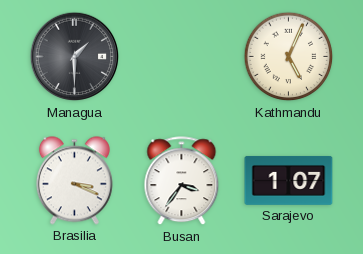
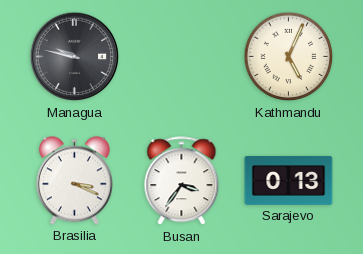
Managua: 1:30 -> 9:47 (75, 57)
Sarajevo: 1:07 -> 0:13 (289, 181)
